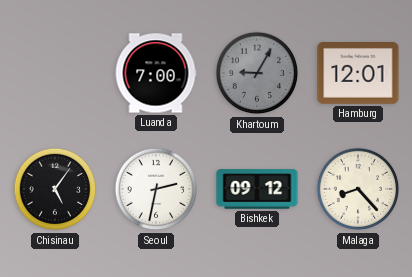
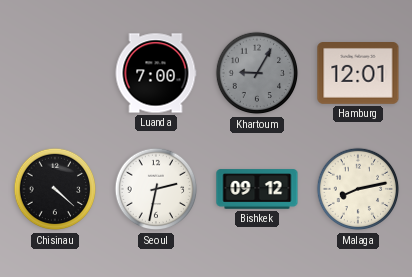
Chisinau: 5:06 -> 4:22 (55, 189)
Malaga: 8:23 -> 8:13 (358, 189)
